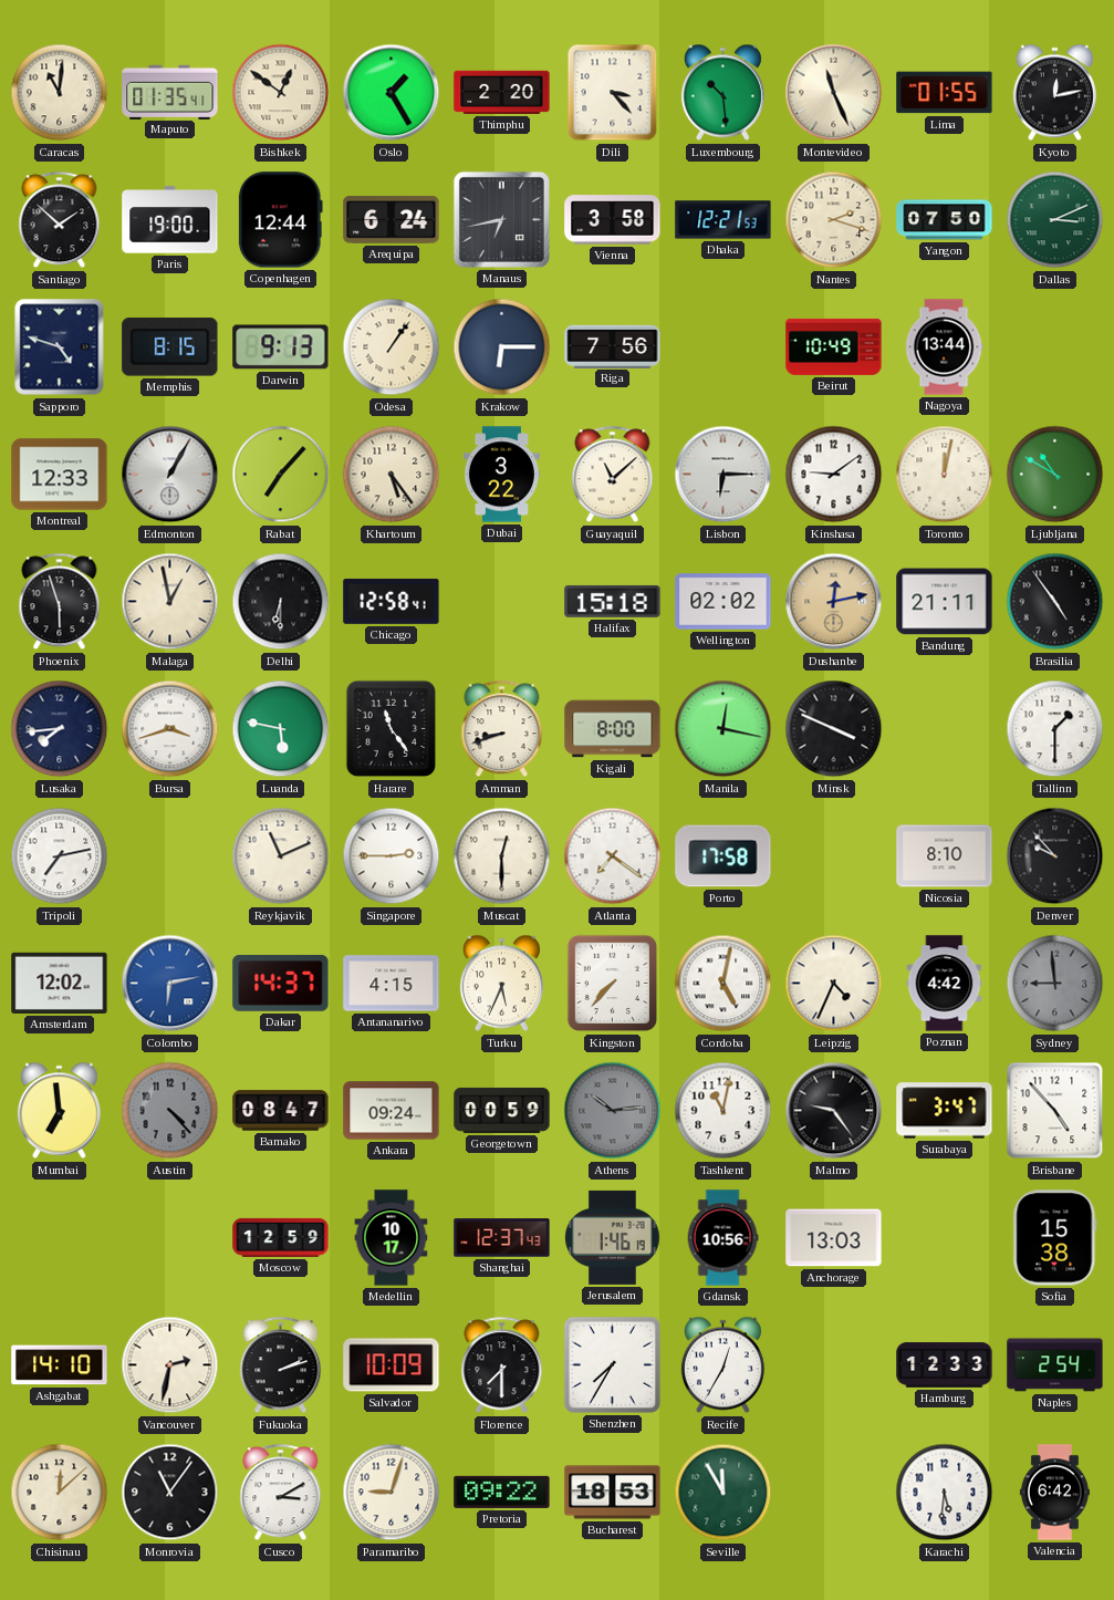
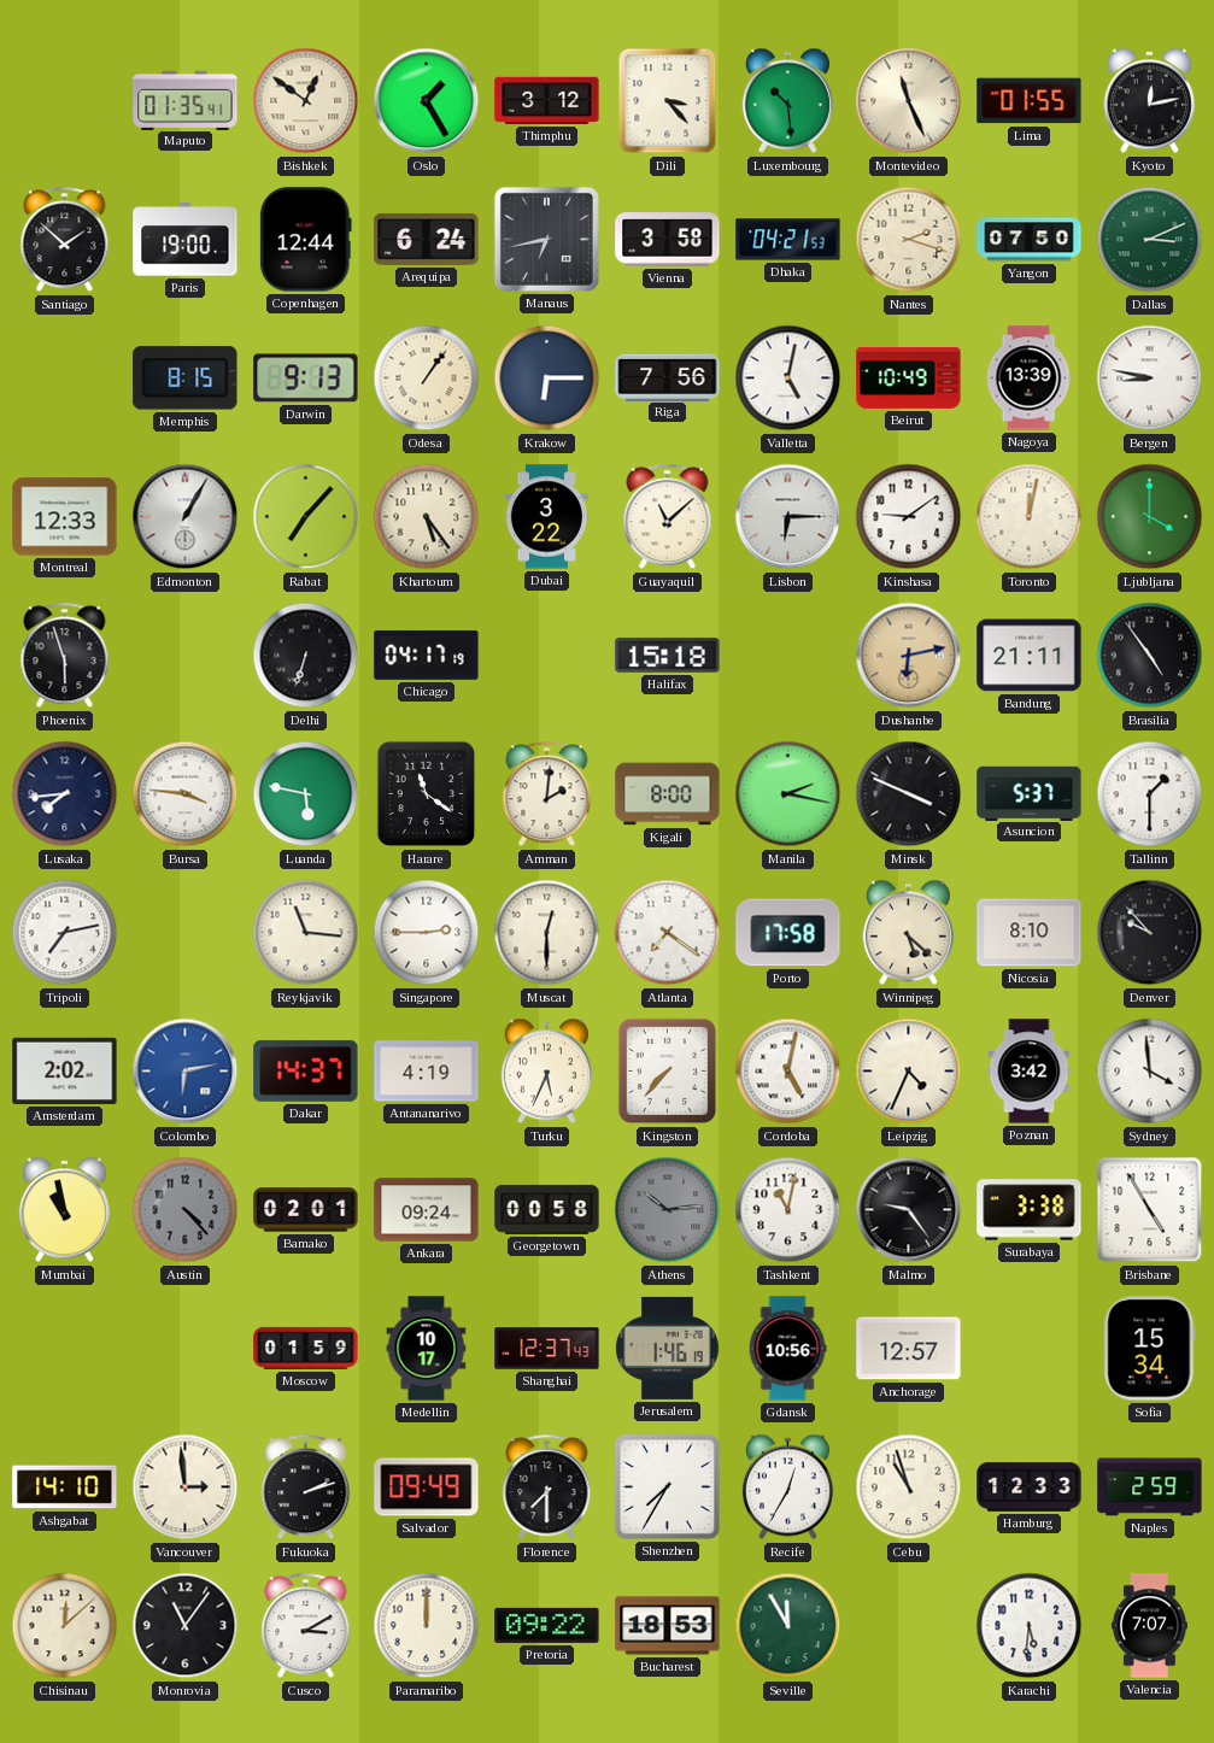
Caracas: 11:01 -> none (60, 93)
Thimphu: 2:20 -> 3:12 (547, 100)
Dhaka: 12:21 -> 04:21 (788, 240)
Sapporo: 4:48 -> none (60, 347)
Valletta: none -> 5:02 (788, 378)
Nagoya: 13:44 -> 13:39 (1028, 378)
Bergen: none -> 8:47 (1150, 378)
Ljubljana: 10:50 -> 4:00 (1150, 517)
Malaga: 12:58 -> none (170, 602)
Delhi: 6:30 -> 6:33 (306, 656)
Chicago: 12:58 -> 04:17 (427, 655)
Wellington: 02:02 -> none (723, 602)
Dushanbe: 12:13 -> 6:13 (909, 656)
Bursa: 3:42 -> 3:46 (186, 794)
Harare: 11:24 -> 11:21 (426, 794)
Amman: 8:42 -> 2:01 (547, 794)
Manila: 12:17 -> 2:17 (788, 794)
Asuncion: none -> 5:37 (1030, 793)
Reykjavik: 11:11 -> 11:16 (306, 933)
Winnipeg: none -> 5:22 (908, 933)
Amsterdam: 12:02 -> 2:02 (65, 1070)
Antananarivo: 4:15 -> 4:19 (427, 1072)
Poznan: 4:42 -> 3:42 (1030, 1072)
Sydney: 8:59 -> 3:59 (1150, 1072)
Sydney dial: grey -> white (1150, 1072)
Mumbai: 6:59 -> 10:58 (64, 1210)
Bamako: 08:47 -> 02:01 (306, 1210)
Georgetown: 00:59 -> 00:58 (547, 1209)
Surabaya: 3:47 -> 3:38 (1030, 1210)
Brisbane: 4:53 -> 4:55 (1150, 1210)
Moscow: 12:59 -> 01:59 (306, 1348)
Anchorage: 13:03 -> 12:57 (909, 1349)
Sofia: 15:38 -> 15:34 (1150, 1349)
Vancouver: 2:32 -> 2:59 (186, 1487)
Salvador: 10:09 -> 09:49 (427, 1487)
Cebu: none -> 10:57 (909, 1487)
Naples: 2:54 -> 2:59 (1150, 1487)
Paramaribo: 9:03 -> 12:00 (427, 1626)
Valencia: 6:42 -> 7:07 (1149, 1626)
